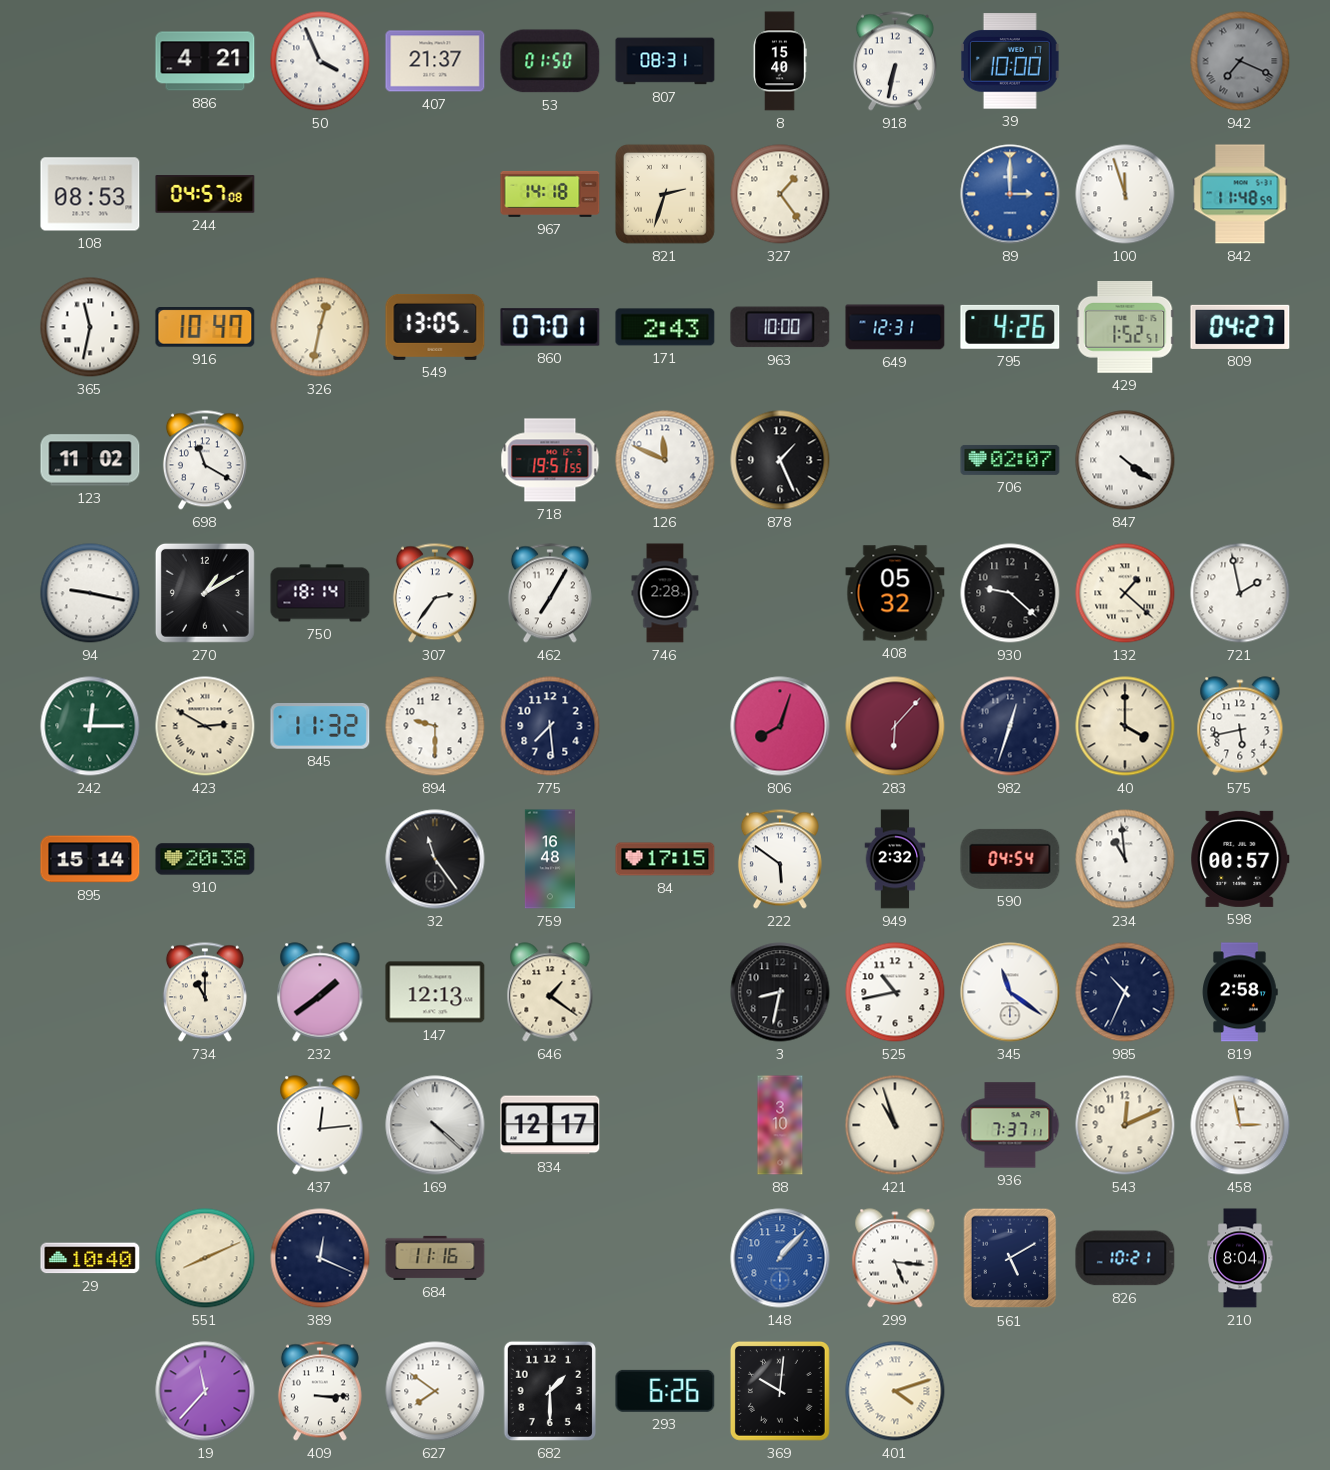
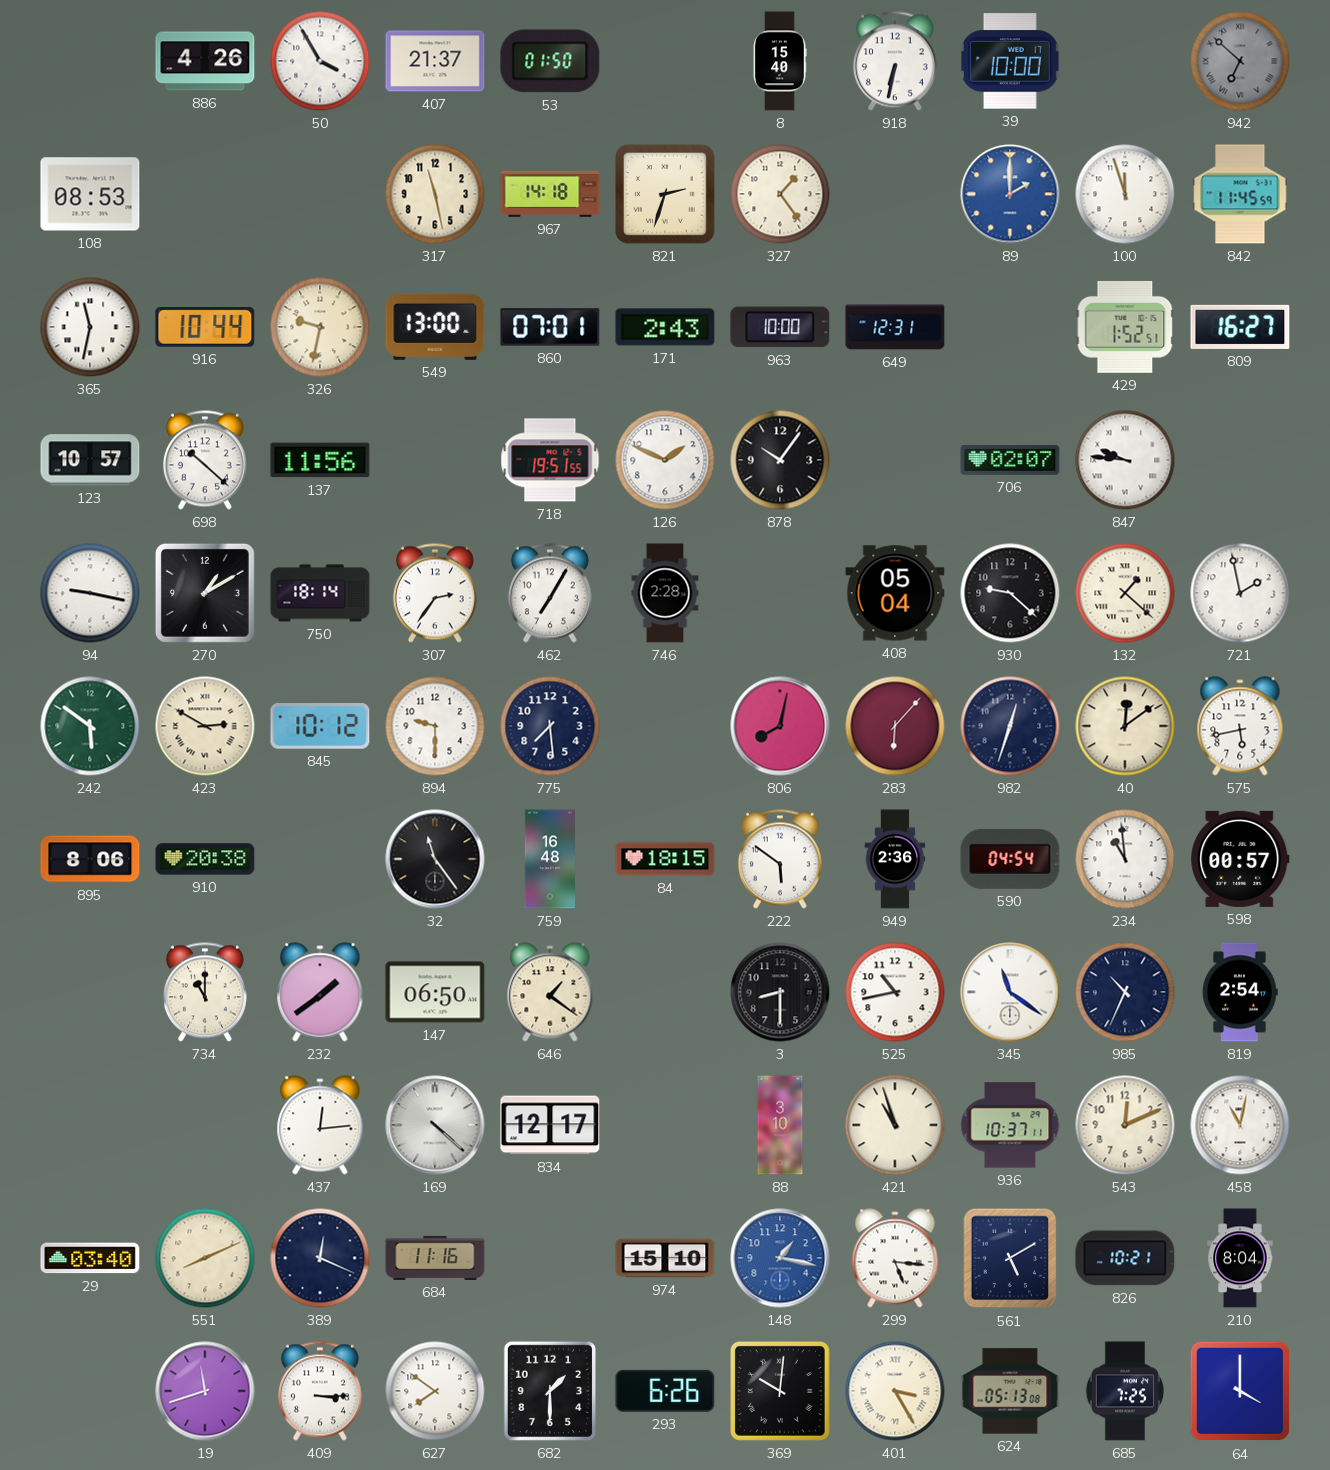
886: 4:21 -> 4:26 (205, 61)
50: 3:56 -> 3:55 (320, 61)
807: 08:31 -> none (665, 61)
942: 7:19 -> 6:52 (1240, 61)
244: 04:57 -> none (205, 194)
317: none -> 11:28 (435, 194)
89: 3:00 -> 2:00 (1010, 194)
842: 11:48 -> 11:45 (1240, 194)
916: 10:47 -> 10:44 (205, 327)
326: 12:32 -> 9:32 (320, 327)
549: 13:05 -> 13:00 (435, 327)
795: 4:26 -> none (1010, 327)
809: 04:27 -> 16:27 (1240, 327)
123: 11:02 -> 10:57 (90, 460)
698: 11:20 -> 10:22 (205, 460)
137: none -> 11:56 (320, 460)
126: 11:49 -> 1:49 (665, 460)
878: 1:26 -> 10:06 (780, 460)
847: 4:21 -> 9:46 (1125, 460)
408: 05:32 -> 05:04 (895, 593)
242: 12:15 -> 5:51 (90, 726)
845: 11:32 -> 10:12 (320, 727)
806: 8:03 -> 8:02 (780, 726)
40: 4:00 -> 12:09 (1125, 726)
895: 15:14 -> 8:06 (90, 859)
84: 17:15 -> 18:15 (665, 859)
949: 2:32 -> 2:36 (895, 859)
147: 12:13 -> 06:50 (435, 992)
3: 8:32 -> 8:30 (780, 992)
819: 2:58 -> 2:54 (1240, 992)
936: 7:37 -> 10:37 (1010, 1125)
458: 2:58 -> 11:02 (1240, 1125)
29: 10:40 -> 03:40 (90, 1258)
974: none -> 15:10 (665, 1258)
148: 1:07 -> 1:17 (780, 1258)
19: 11:37 -> 11:42 (205, 1391)
401: 4:12 -> 3:25 (895, 1391)
624: none -> 05:13 (1010, 1391)
685: none -> 7:25 (1125, 1391)
64: none -> 4:00 (1240, 1391)
